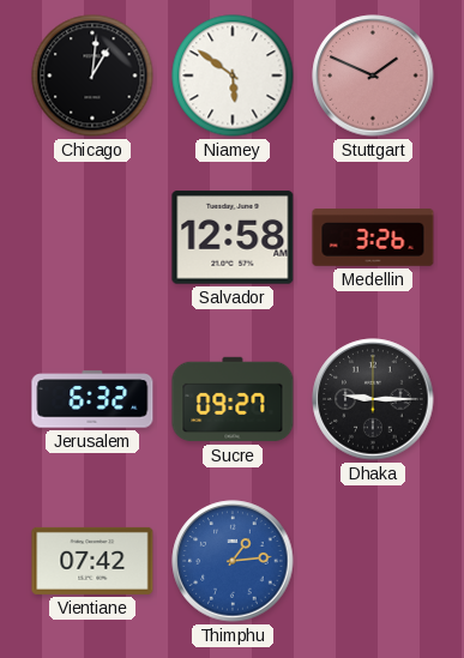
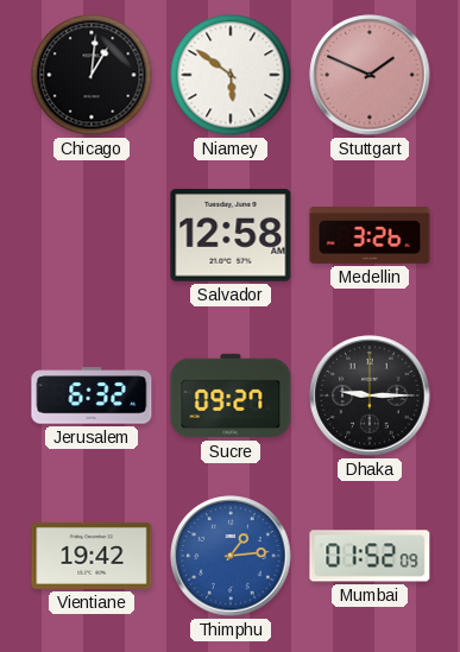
Vientiane: 07:42 -> 19:42 (92, 556)
Mumbai: none -> 01:52 (370, 556)
